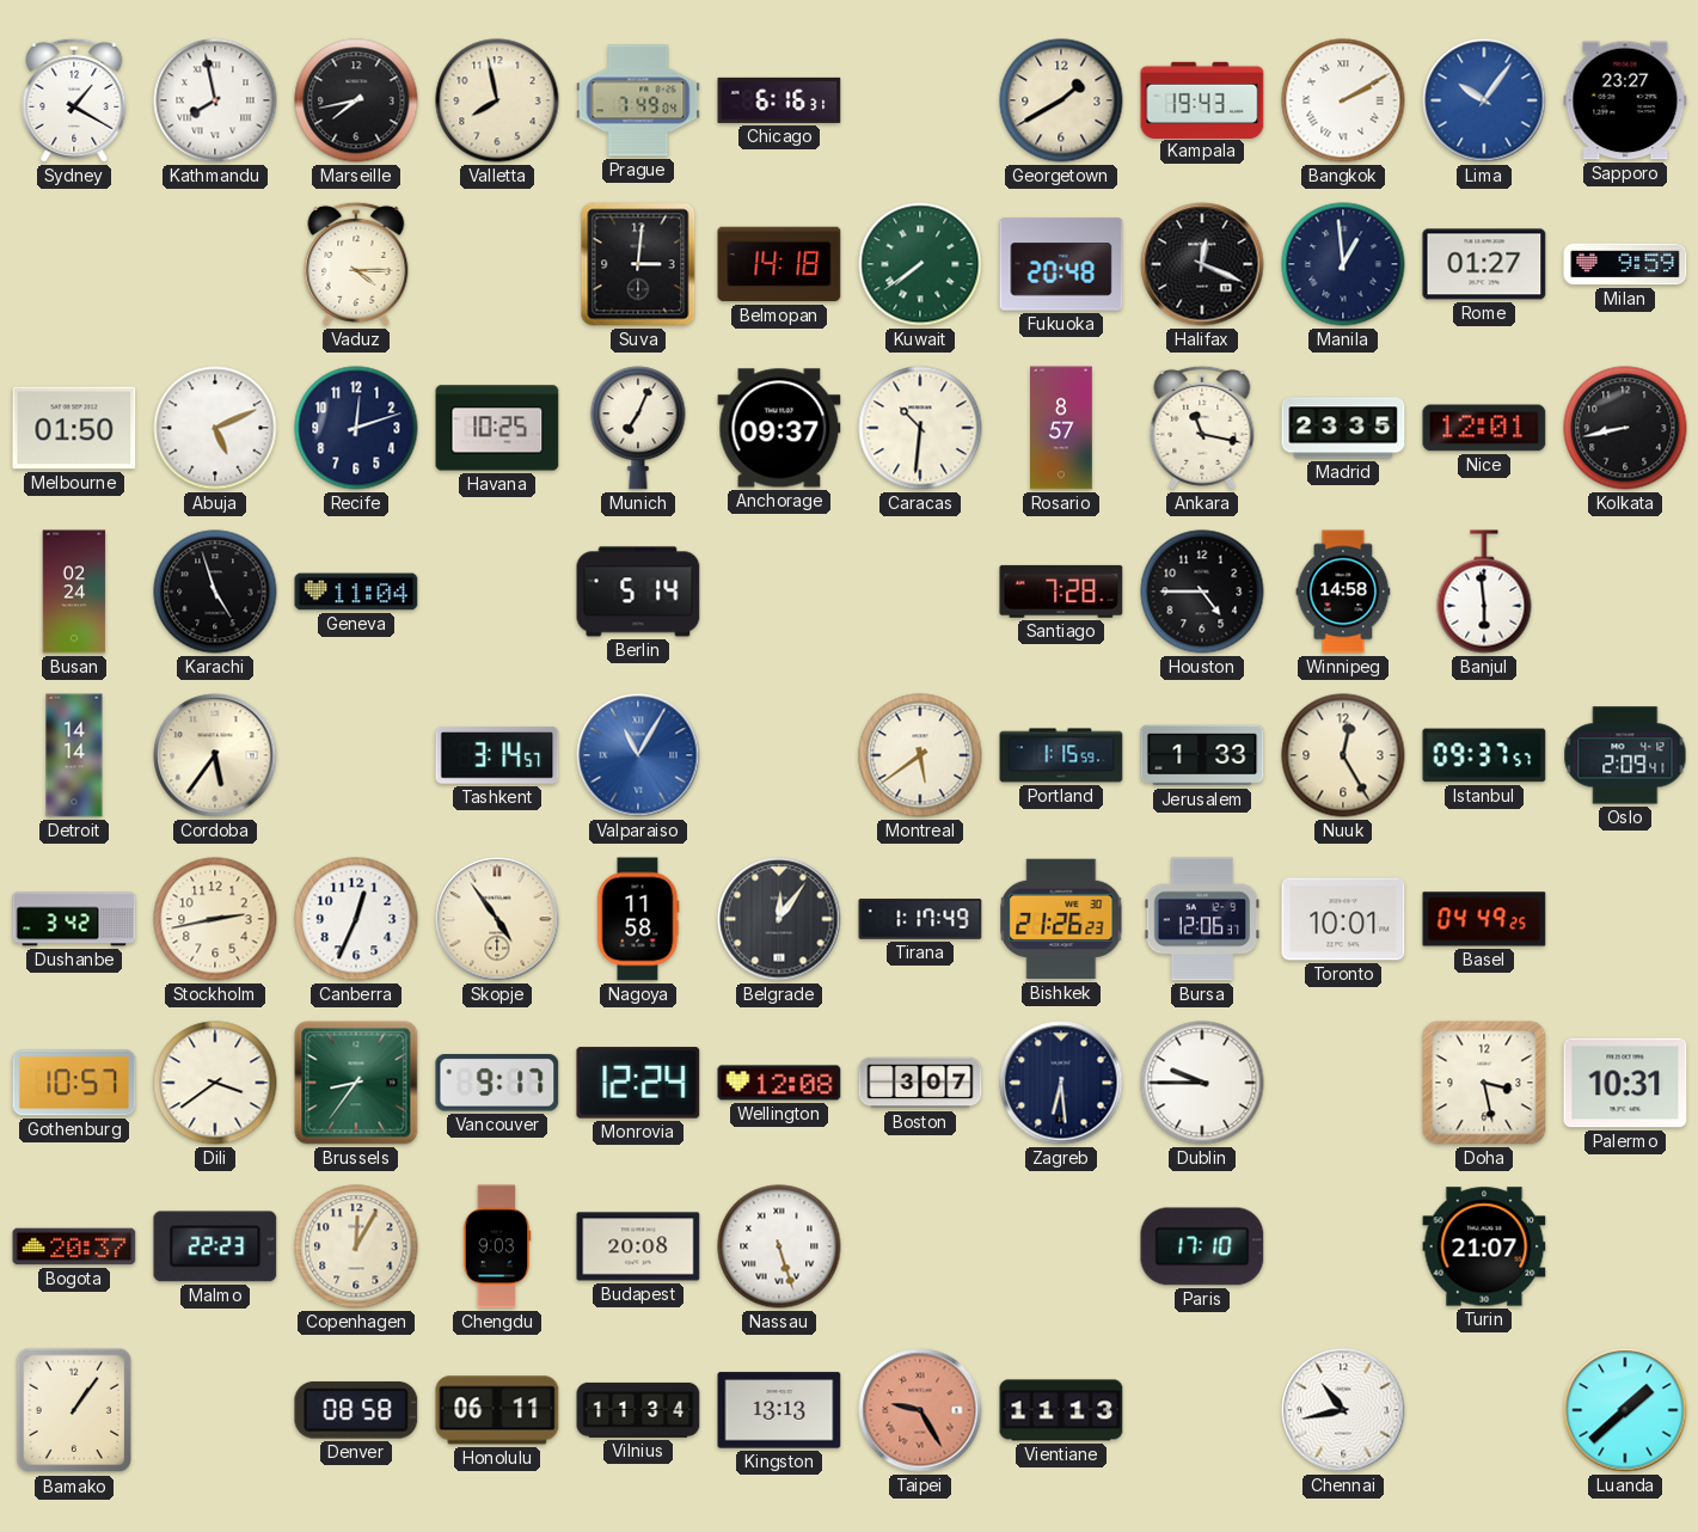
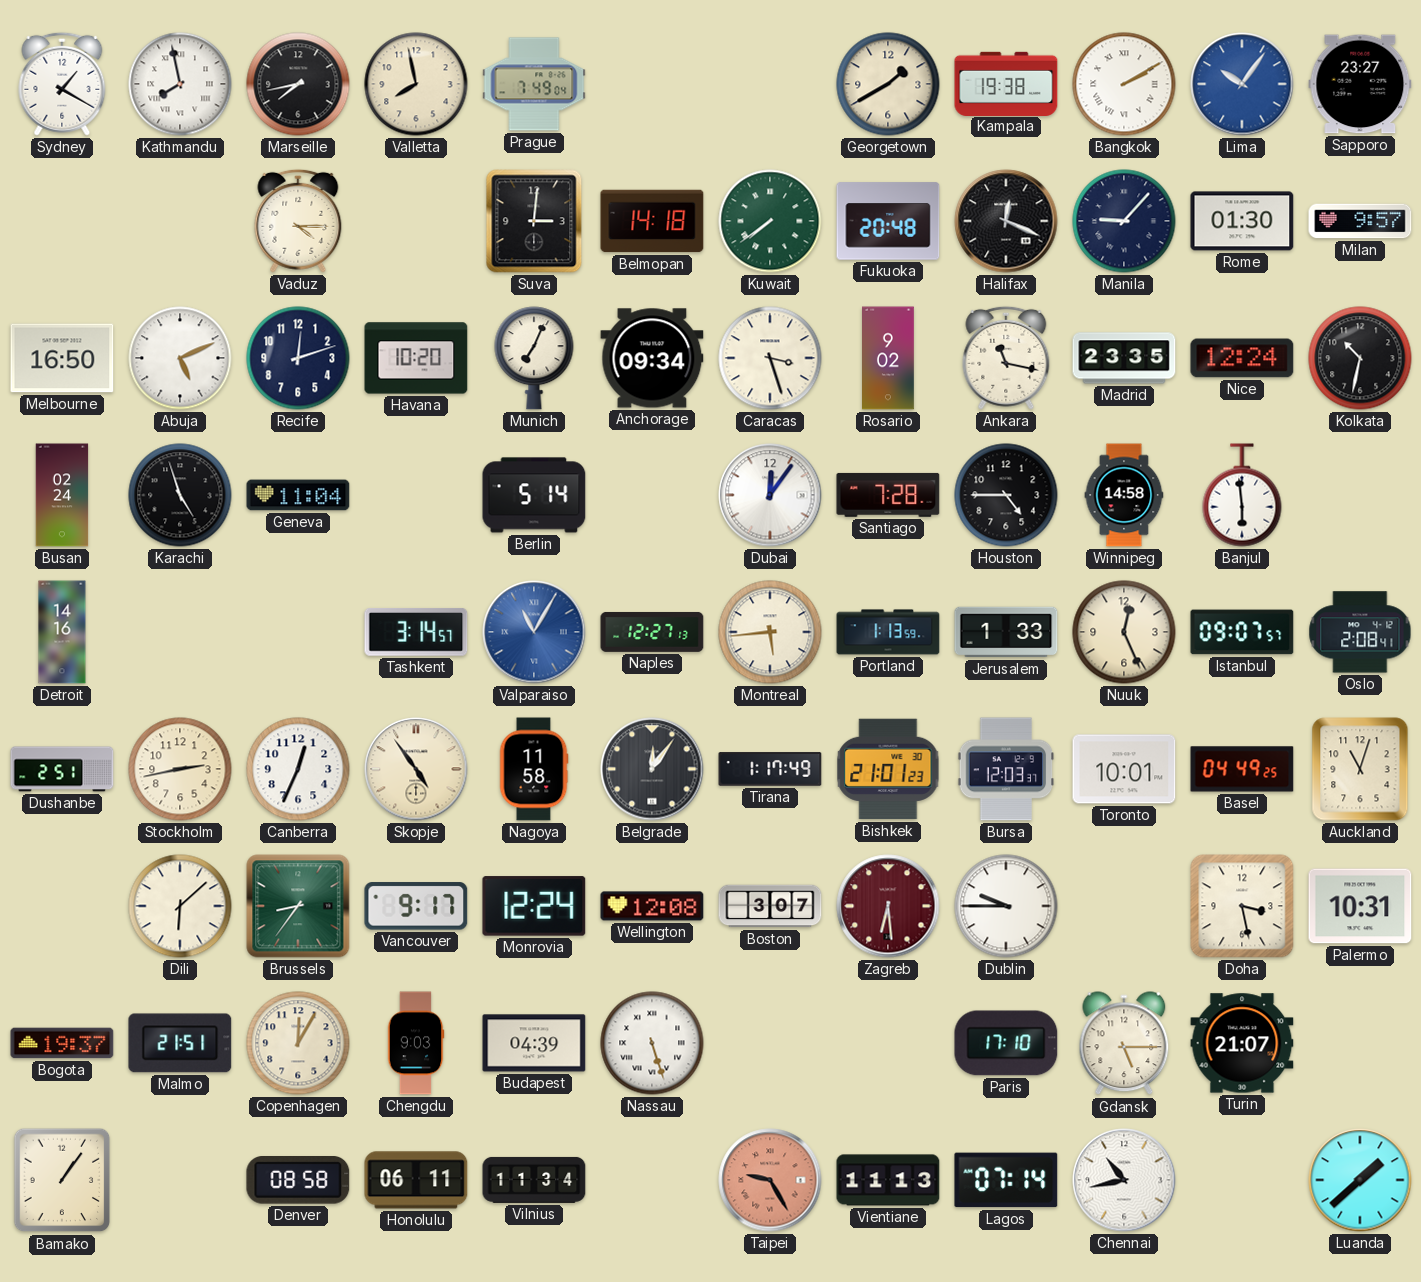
Chicago: 6:16 -> none (779, 100)
Kampala: 19:43 -> 19:38 (1006, 83)
Manila: 12:59 -> 9:07 (1124, 221)
Rome: 01:27 -> 01:30 (1242, 221)
Milan: 9:59 -> 9:57 (1360, 221)
Melbourne: 01:50 -> 16:50 (62, 358)
Havana: 10:25 -> 10:20 (416, 358)
Anchorage: 09:37 -> 09:34 (652, 358)
Caracas: 10:31 -> 3:27 (770, 358)
Rosario: 8:57 -> 9:02 (889, 358)
Nice: 12:01 -> 12:24 (1242, 358)
Kolkata: 8:43 -> 10:32 (1360, 358)
Dubai: none -> 12:06 (770, 495)
Detroit: 14:14 -> 14:16 (62, 632)
Cordoba: 5:36 -> none (215, 755)
Naples: none -> 12:27 (652, 632)
Montreal: 5:39 -> 5:44 (770, 632)
Portland: 1:15 -> 1:13 (888, 632)
Nuuk: 12:25 -> 12:26 (1124, 632)
Istanbul: 09:37 -> 09:07 (1242, 632)
Oslo: 2:09 -> 2:08 (1360, 632)
Dushanbe: 3:42 -> 2:51 (62, 769)
Bishkek: 21:26 -> 21:01 (888, 769)
Bursa: 12:06 -> 12:03 (1006, 769)
Auckland: none -> 11:03 (1360, 769)
Gothenburg: 10:57 -> none (74, 1083)
Dili: 3:39 -> 6:08 (180, 906)
Zagreb dial: navy -> burgundy (888, 906)
Bogota: 20:37 -> 19:37 (62, 1043)
Malmo: 22:23 -> 21:51 (180, 1043)
Budapest: 20:08 -> 04:39 (534, 1043)
Gdansk: none -> 5:15 (1124, 1044)
Kingston: 13:13 -> none (779, 1410)
Lagos: none -> 07:14 (1006, 1180)
